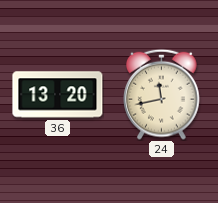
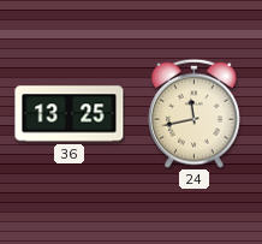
36: 13:20 -> 13:25 (70, 114)
